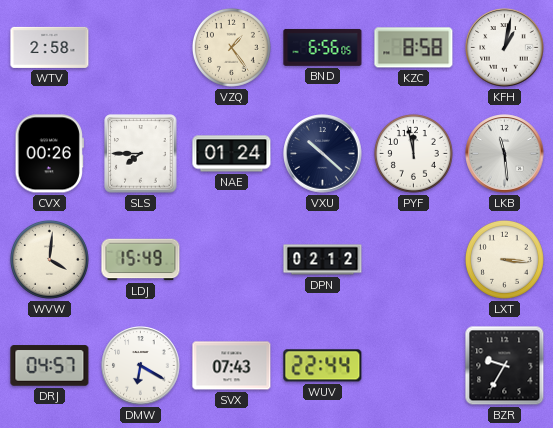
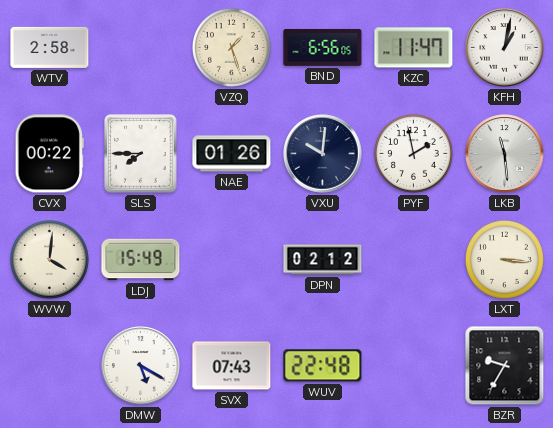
VZQ: 1:24 -> 1:27 (231, 47)
KZC: 8:58 -> 11:47 (414, 48)
CVX: 00:26 -> 00:22 (49, 154)
NAE: 01:24 -> 01:26 (232, 154)
VXU: 10:22 -> 10:01 (323, 154)
PYF: 11:58 -> 1:58 (413, 153)
DRJ: 04:57 -> none (50, 366)
DMW: 6:20 -> 5:20 (141, 366)
WUV: 22:44 -> 22:48 (323, 366)
